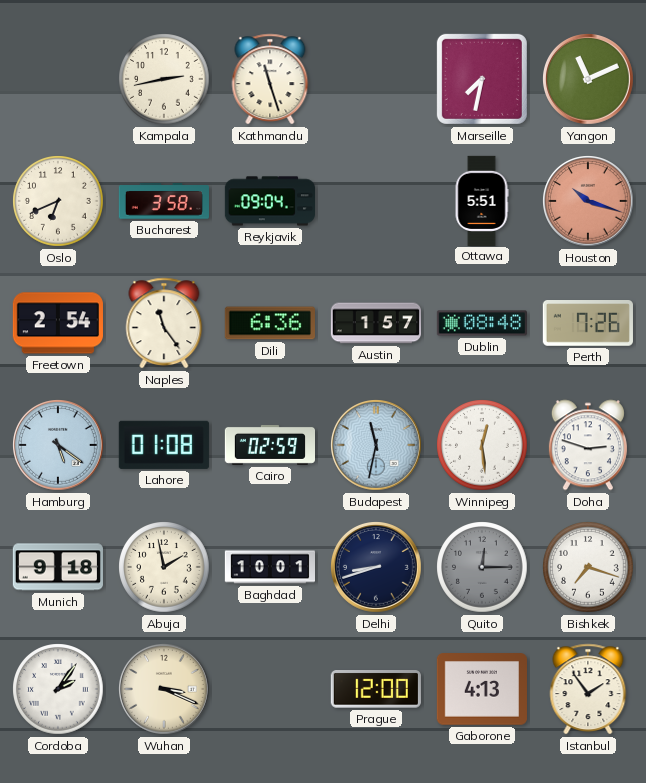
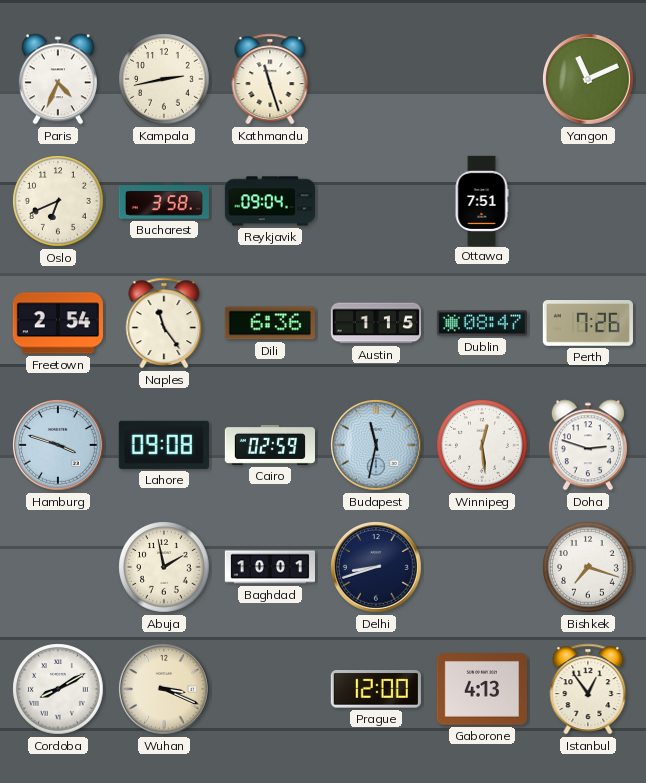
Paris: none -> 4:34 (58, 79)
Marseille: 7:32 -> none (482, 79)
Ottawa: 5:51 -> 7:51 (482, 200)
Houston: 10:18 -> none (589, 202)
Austin: 1:57 -> 1:15 (375, 323)
Dublin: 08:48 -> 08:47 (481, 323)
Hamburg: 5:21 -> 3:48 (59, 446)
Lahore: 01:08 -> 09:08 (164, 445)
Munich: 9:18 -> none (58, 567)
Quito: 12:15 -> none (482, 567)
Cordoba: 2:06 -> 8:10 (58, 689)
Istanbul: 1:54 -> 12:54 (588, 689)
